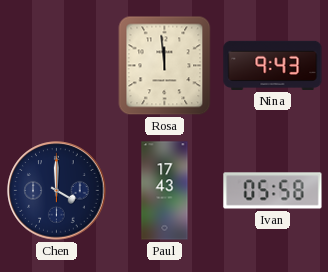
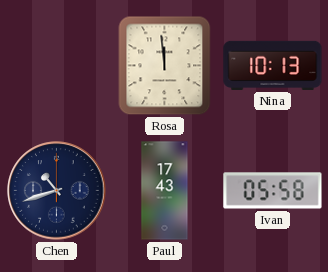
Nina: 9:43 -> 10:13 (273, 65)
Chen: 4:00 -> 10:42 (57, 191)
